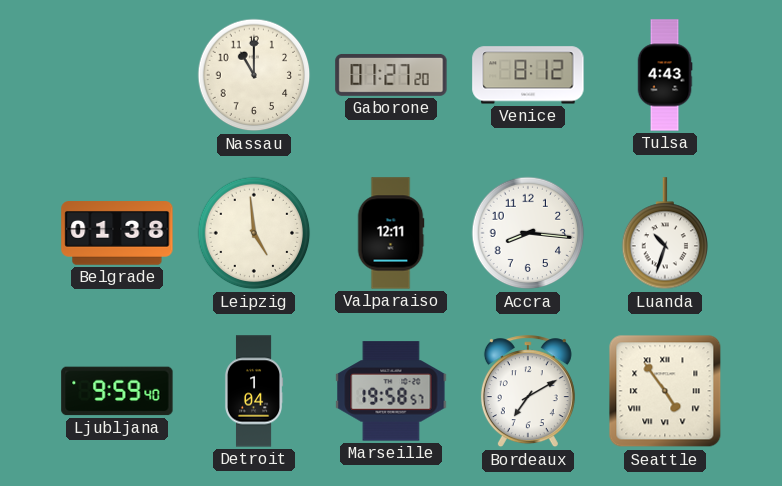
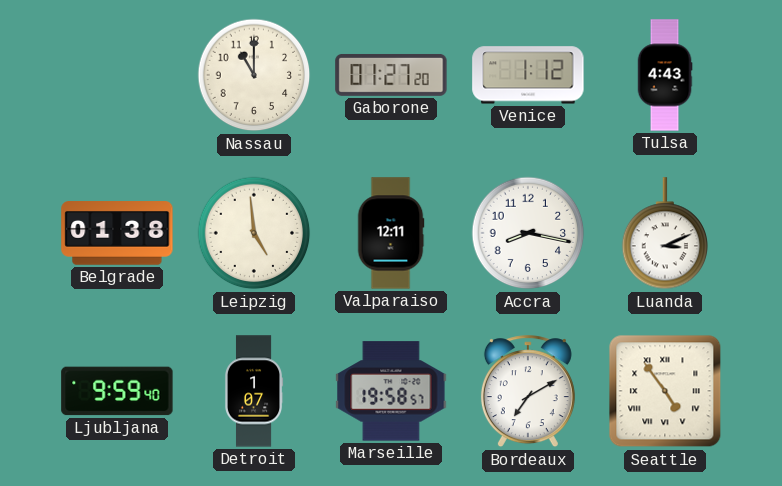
Venice: 8:12 -> 1:12 (528, 75)
Accra: 8:16 -> 8:17 (528, 233)
Luanda: 10:33 -> 3:11 (665, 234)
Detroit: 1:04 -> 1:07 (254, 391)
